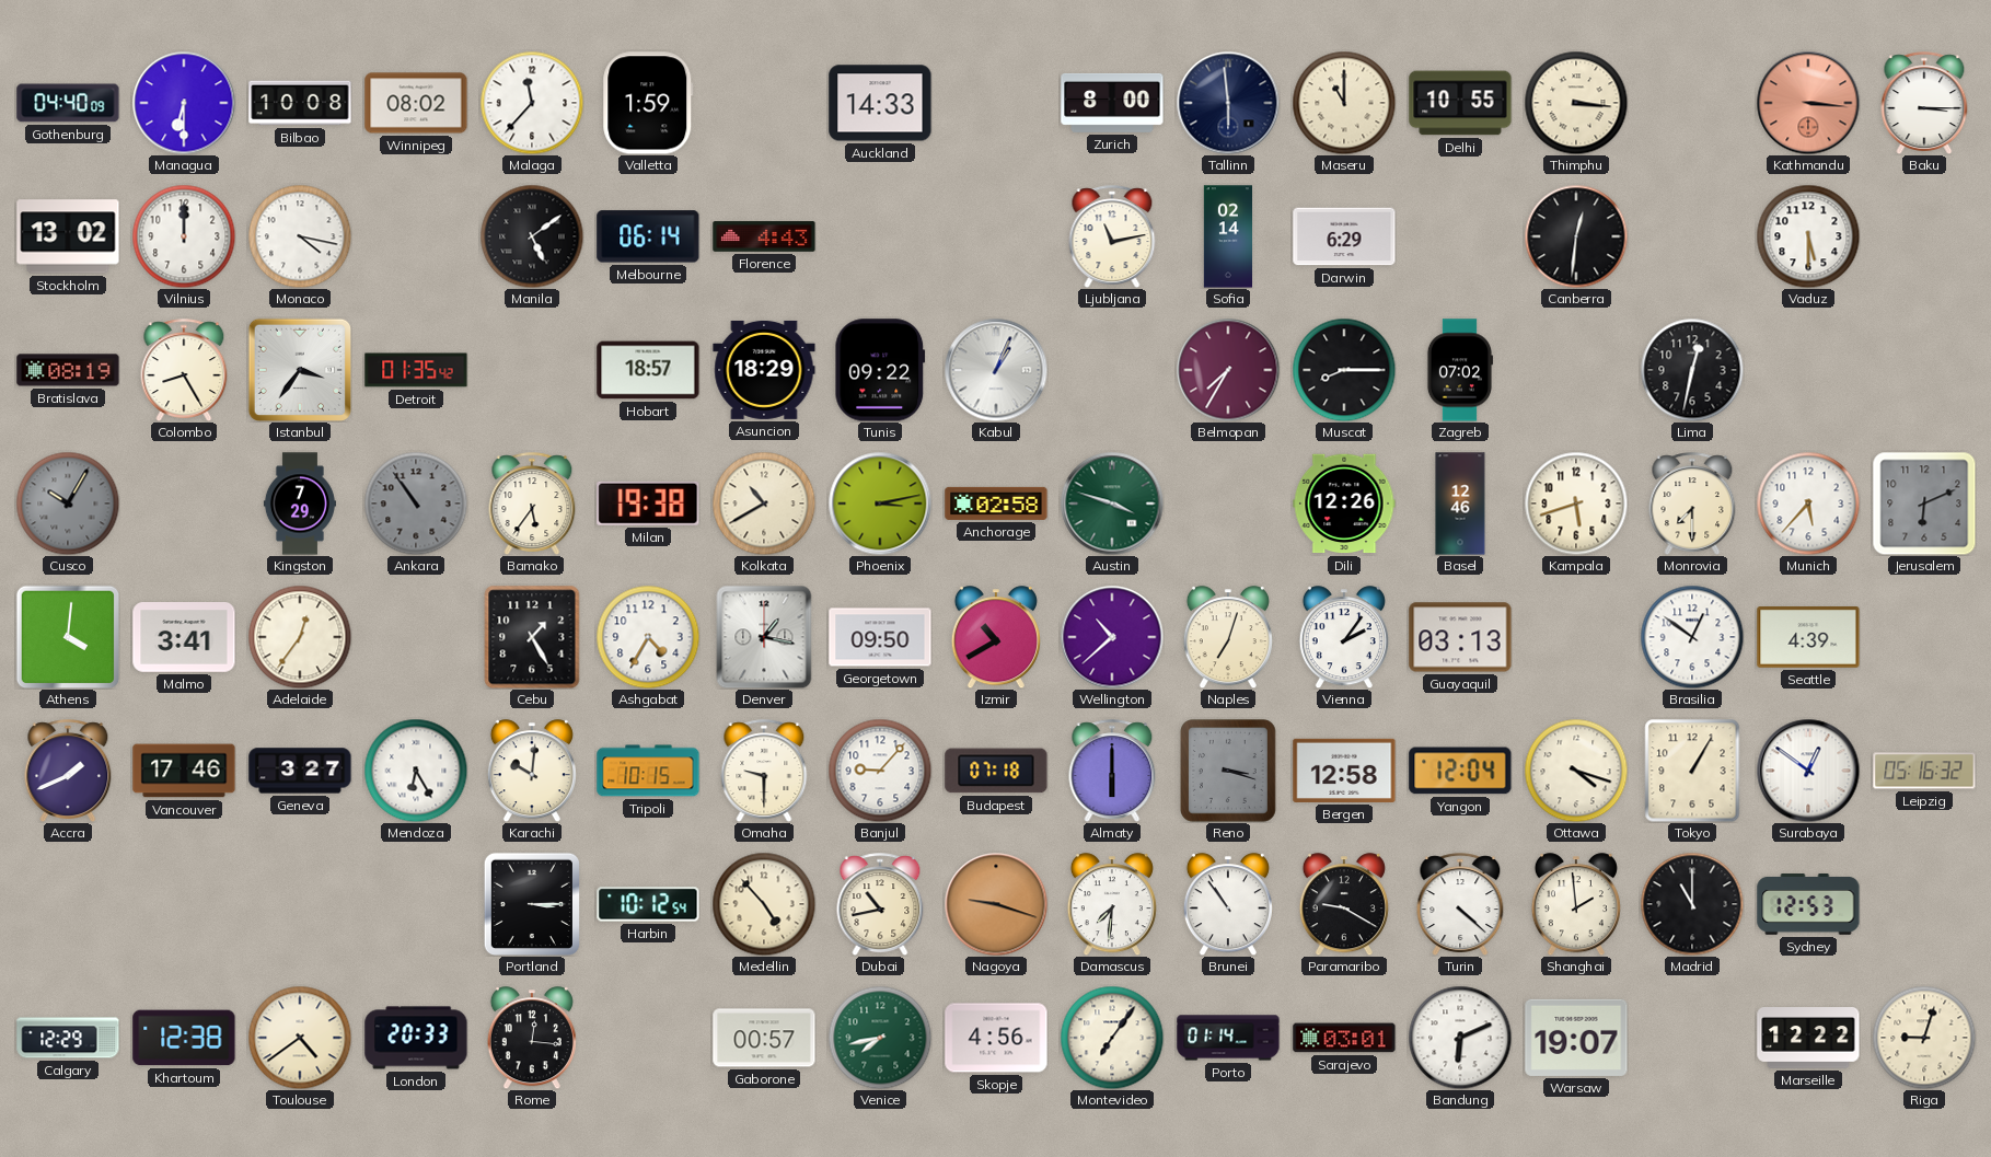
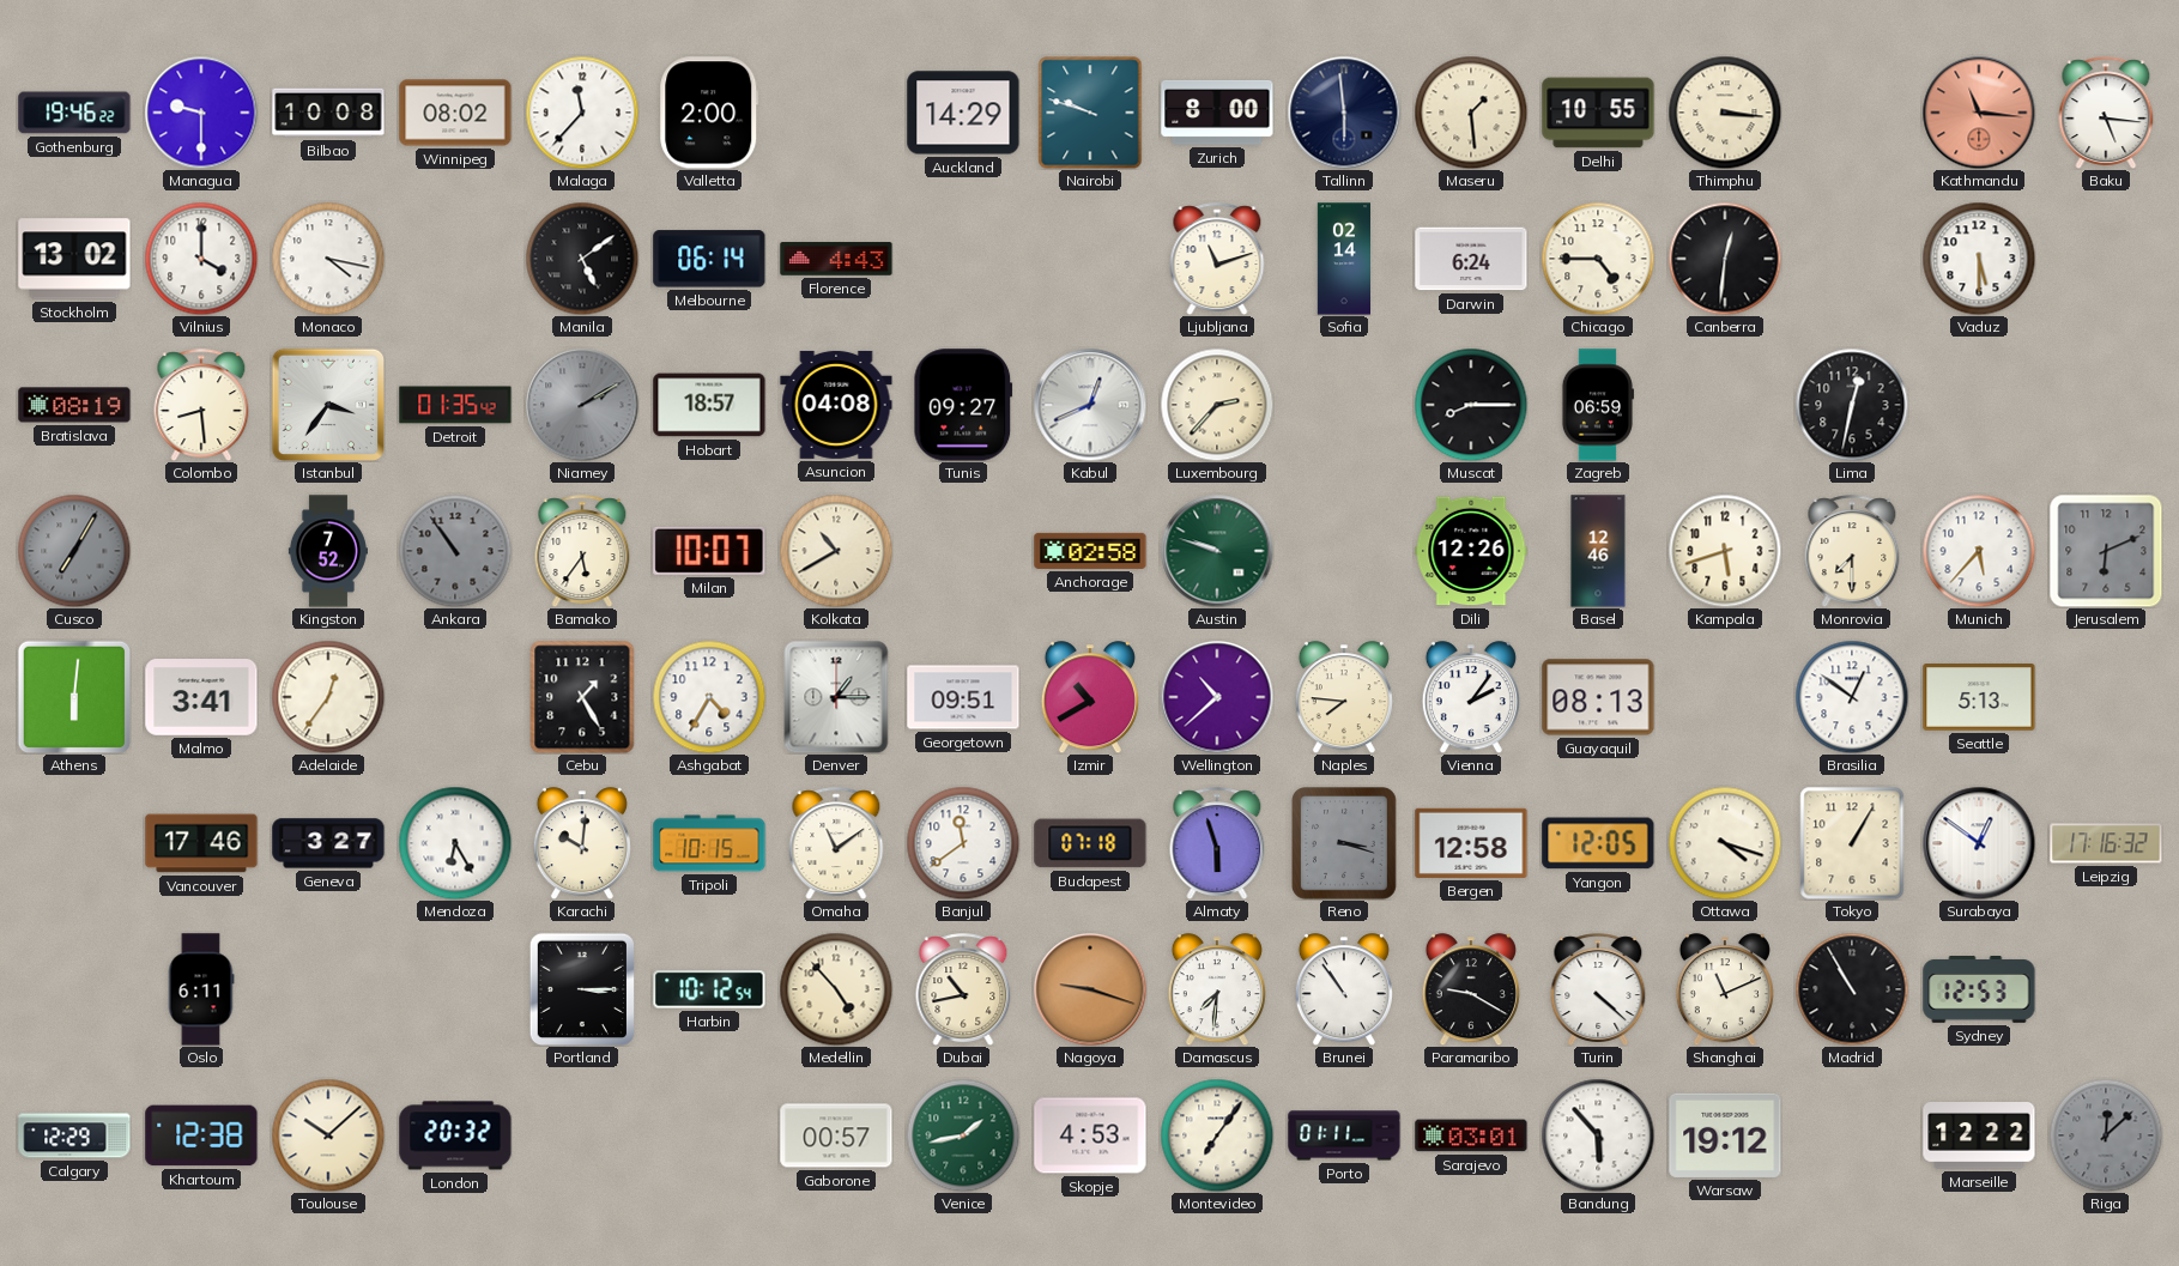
Gothenburg: 04:40 -> 19:46 (74, 113)
Managua: 6:30 -> 9:30 (201, 113)
Valletta: 1:59 -> 2:00 (709, 113)
Auckland: 14:33 -> 14:29 (963, 113)
Nairobi: none -> 9:48 (1090, 113)
Maseru: 11:00 -> 1:29 (1471, 113)
Kathmandu: 3:16 -> 11:16 (1979, 113)
Baku: 3:15 -> 5:16 (2106, 113)
Vilnius: 12:00 -> 4:00 (201, 259)
Ljubljana: 11:13 -> 11:12 (1217, 259)
Darwin: 6:29 -> 6:24 (1471, 259)
Chicago: none -> 4:45 (1598, 259)
Colombo: 8:25 -> 8:29 (201, 405)
Niamey: none -> 2:10 (582, 405)
Asuncion: 18:29 -> 04:08 (836, 405)
Tunis: 09:22 -> 09:27 (963, 405)
Kabul: 1:04 -> 12:41 (1090, 405)
Luxembourg: none -> 2:37 (1217, 405)
Belmopan: 7:35 -> none (1228, 370)
Zagreb: 07:02 -> 06:59 (1597, 405)
Cusco: 10:05 -> 7:05 (74, 551)
Kingston: 7:29 -> 7:52 (328, 551)
Milan: 19:38 -> 10:07 (709, 551)
Phoenix: 3:13 -> none (880, 504)
Austin: 3:48 -> 9:48 (1217, 551)
Athens: 4:01 -> 6:01 (74, 697)
Denver: 1:17 -> 1:15 (836, 697)
Georgetown: 09:50 -> 09:51 (963, 697)
Naples: 7:03 -> 7:46 (1344, 697)
Guayaquil: 03:13 -> 08:13 (1598, 697)
Seattle: 4:39 -> 5:13 (1979, 698)
Accra: 1:41 -> none (68, 771)
Omaha: 9:30 -> 11:09 (836, 843)
Banjul: 9:07 -> 11:39 (963, 843)
Almaty: 6:00 -> 5:57 (1217, 843)
Yangon: 12:04 -> 12:05 (1598, 843)
Leipzig: 05:16 -> 17:16 (2106, 843)
Oslo: none -> 6:11 (201, 989)
Shanghai: 1:59 -> 11:11 (1725, 989)
Madrid: 11:00 -> 10:55 (1852, 989)
Toulouse: 4:39 -> 10:08 (328, 1135)
London: 20:33 -> 20:32 (455, 1135)
Rome: 12:16 -> none (532, 1038)
Venice: 7:43 -> 1:43 (963, 1135)
Skopje: 4:56 -> 4:53 (1090, 1135)
Porto: 01:14 -> 01:11 (1344, 1135)
Bandung: 6:11 -> 5:53 (1598, 1135)
Warsaw: 19:07 -> 19:12 (1725, 1135)
Riga: 9:03 -> 12:08 (2106, 1135)
Riga dial: cream -> grey (2106, 1135)
